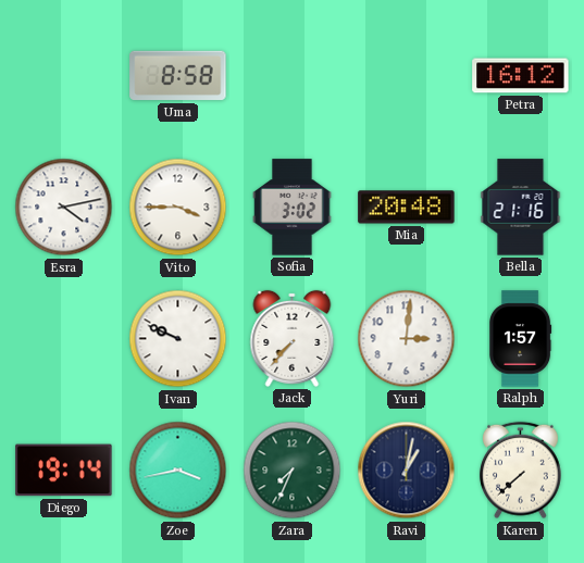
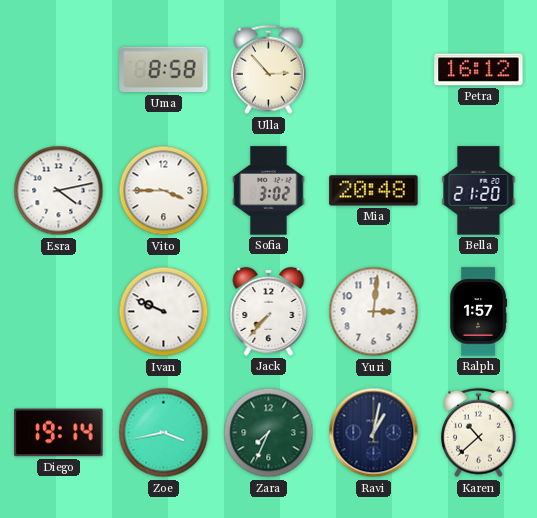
Ulla: none -> 2:53 (268, 70)
Bella: 21:16 -> 21:20 (479, 191)
Karen: 7:38 -> 10:38 (478, 433)
